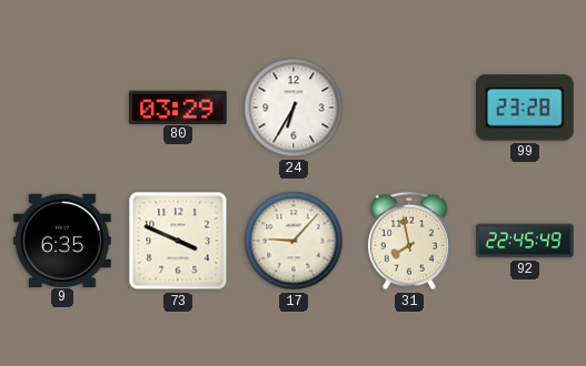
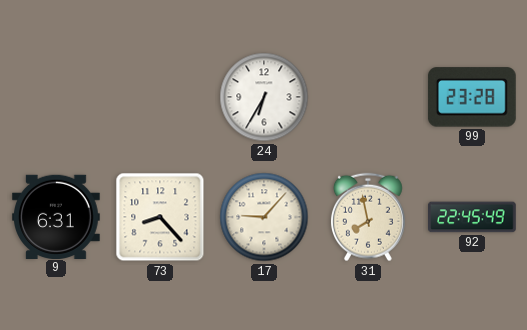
80: 03:29 -> none (179, 106)
9: 6:35 -> 6:31 (57, 216)
73: 3:49 -> 8:23 (160, 217)
